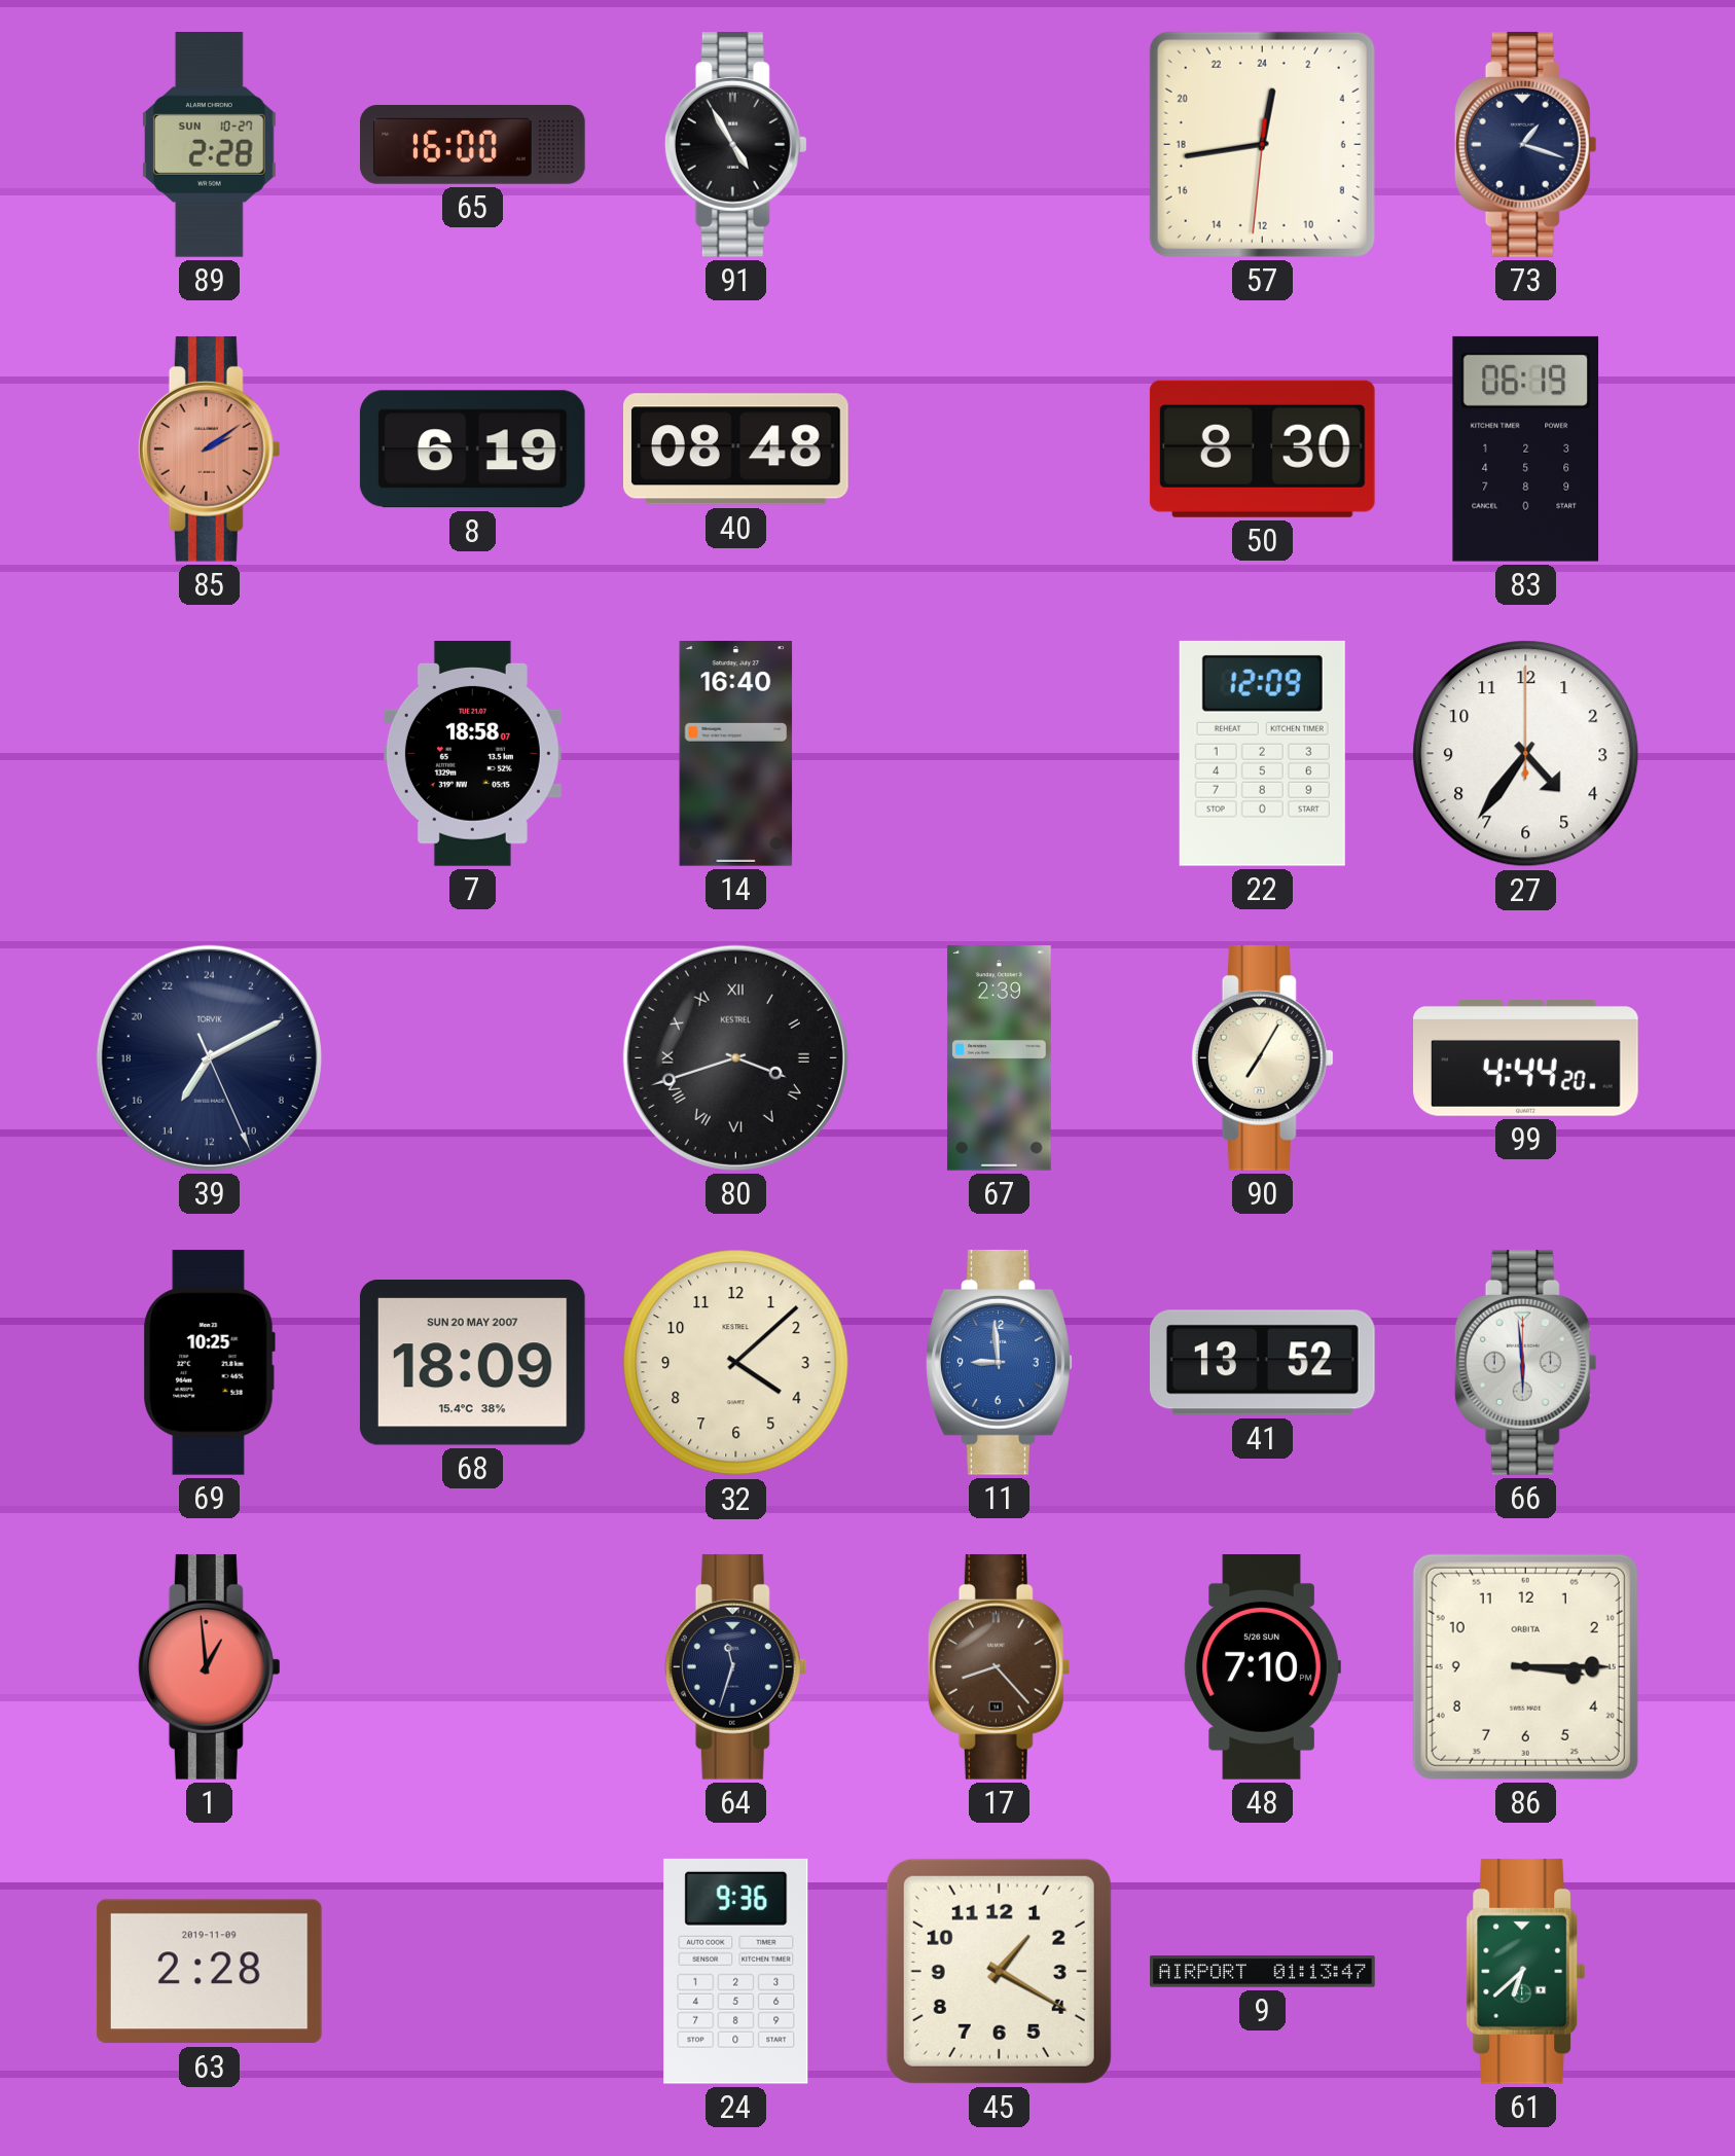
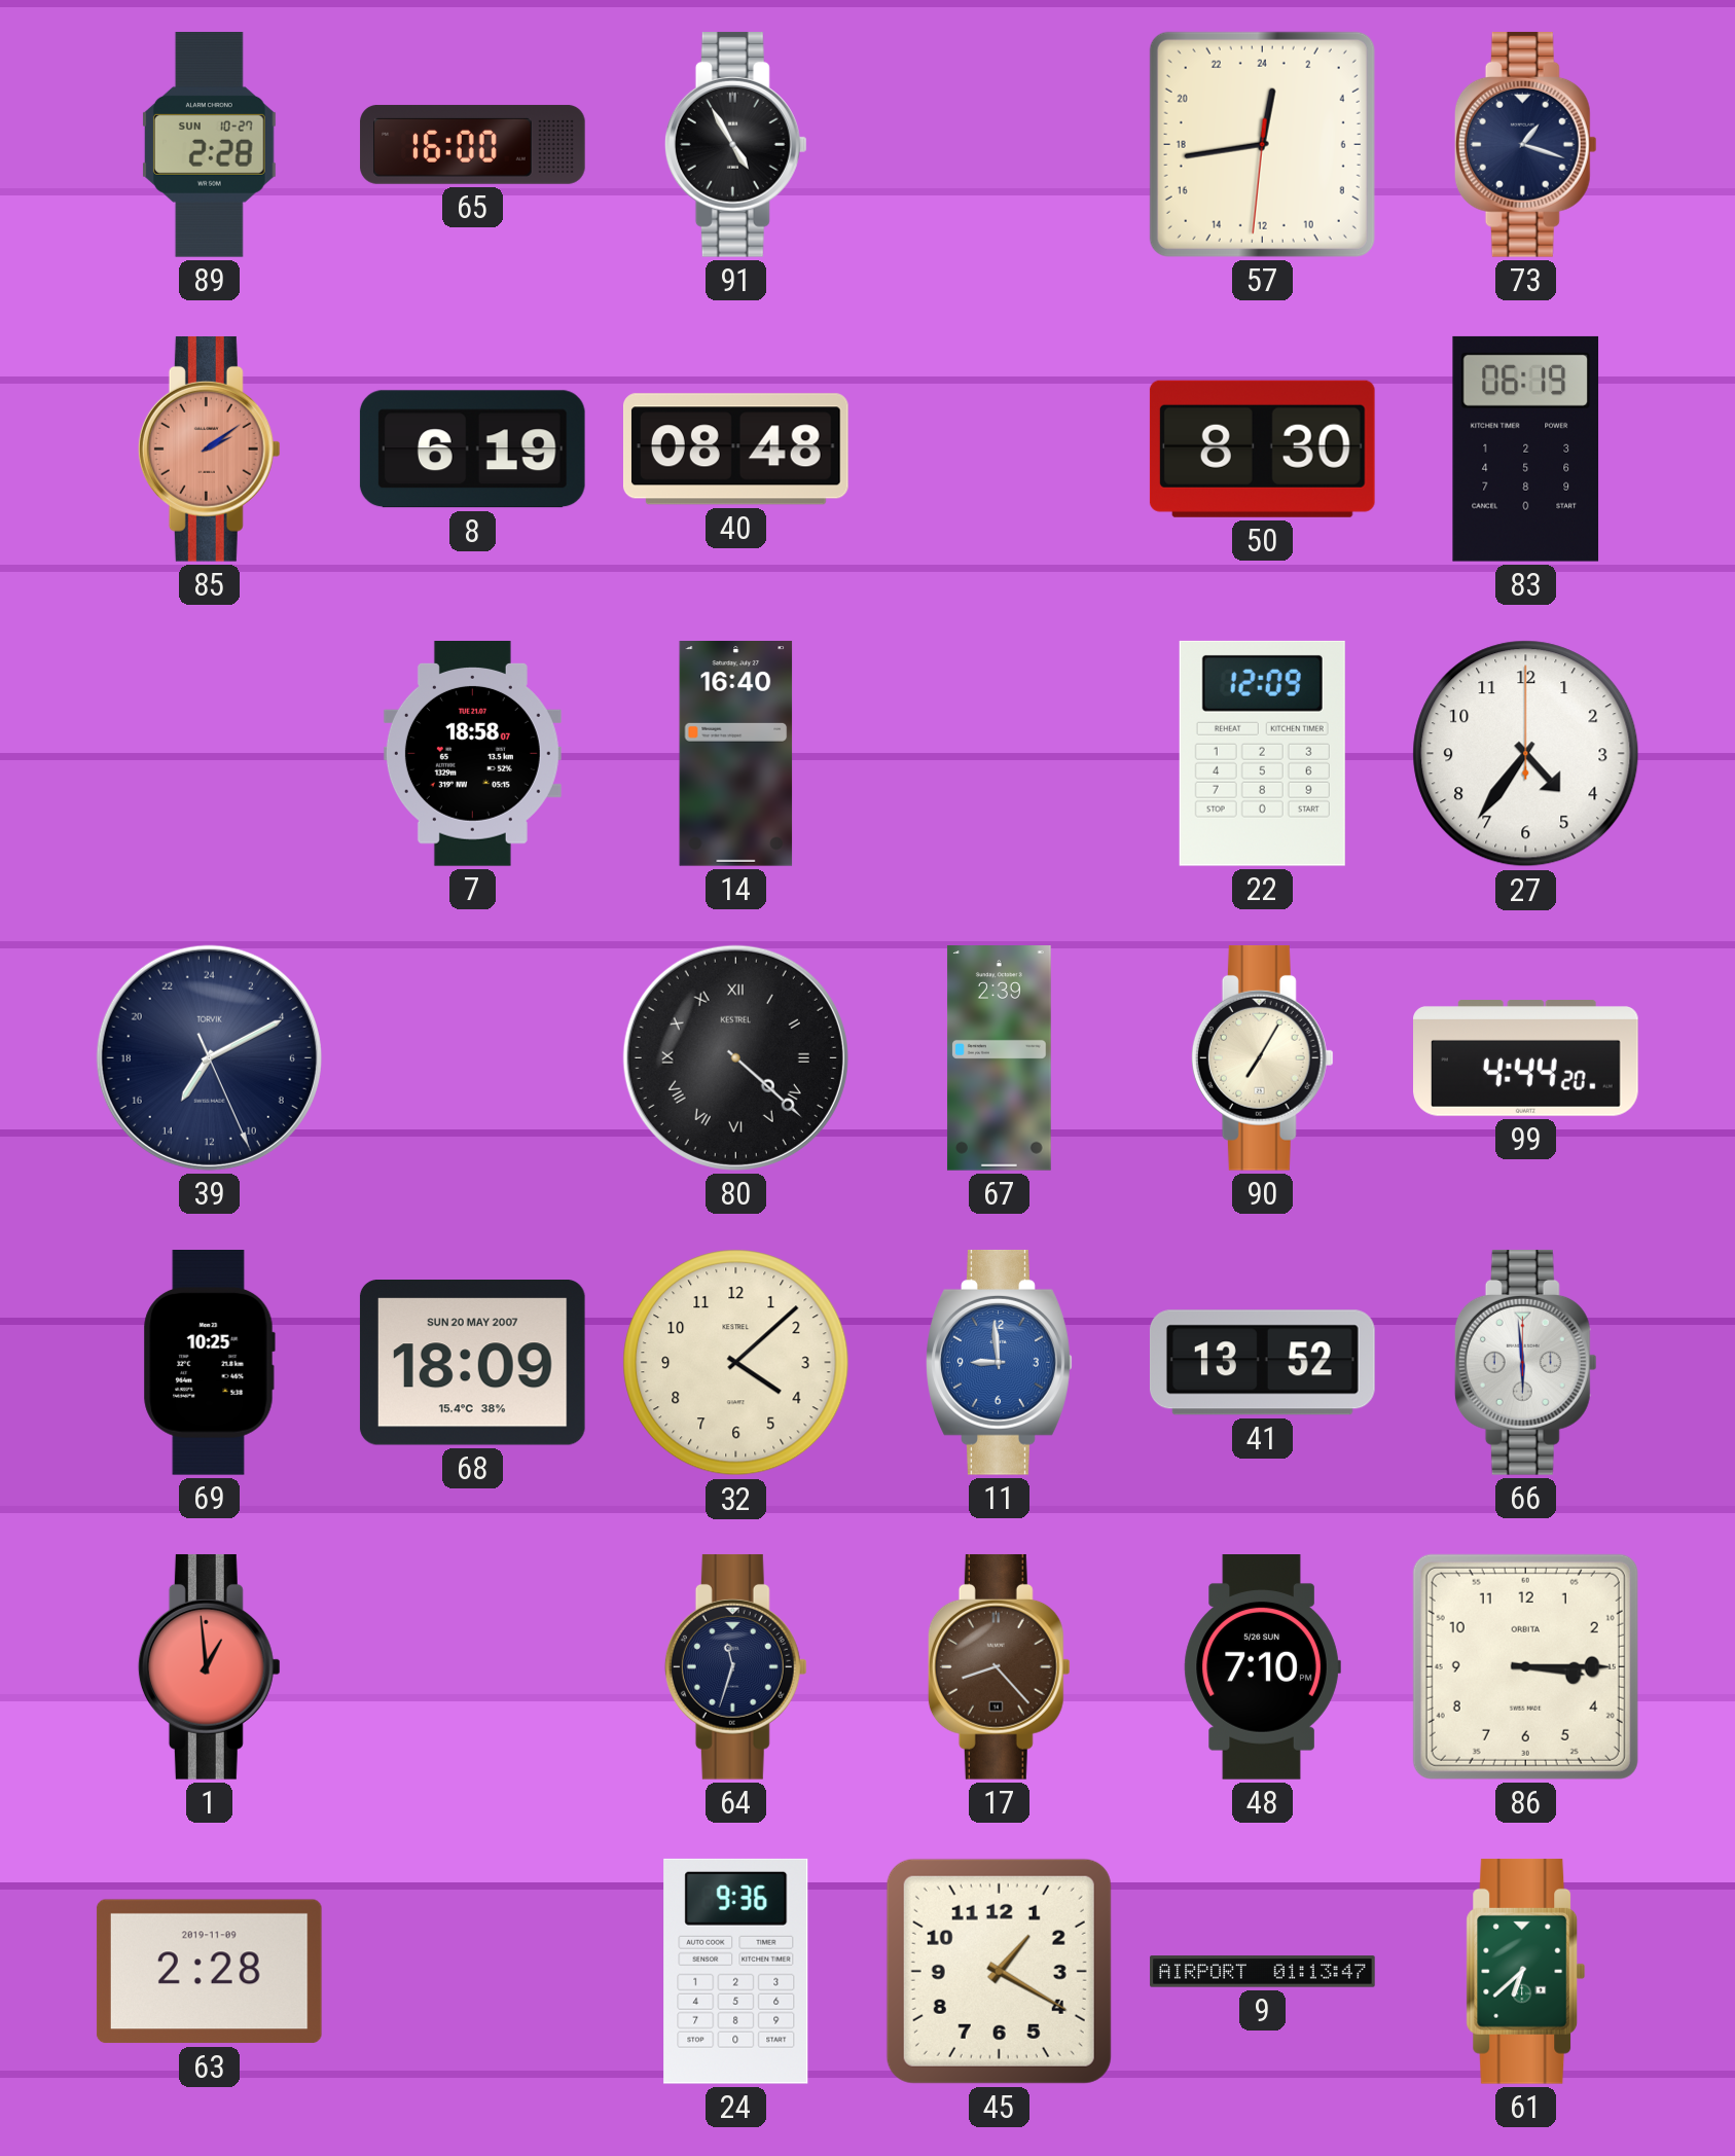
80: 3:42 -> 4:22 (735, 1057)
